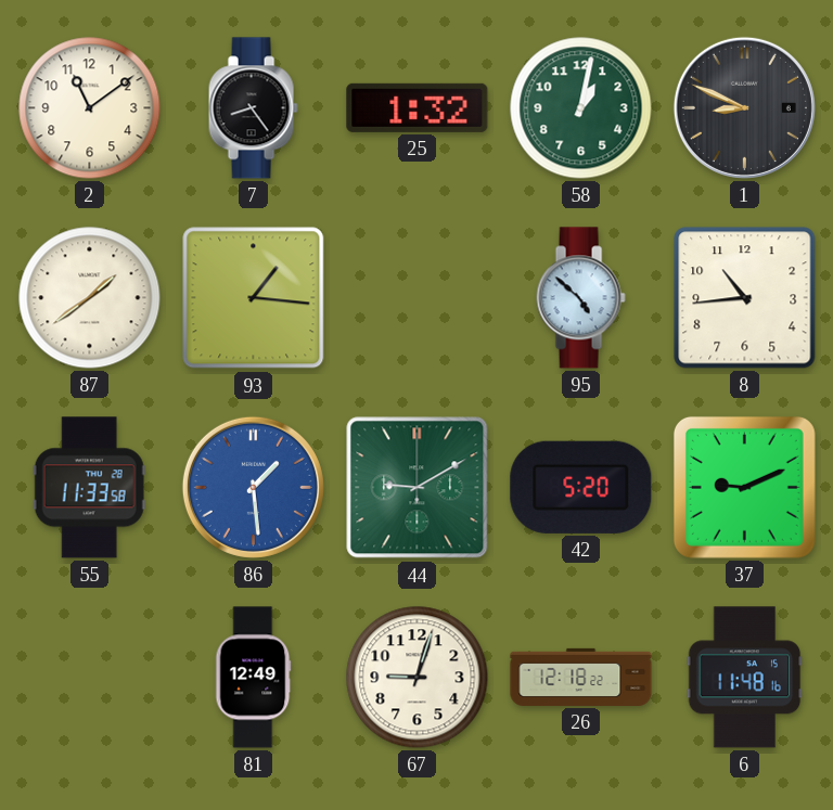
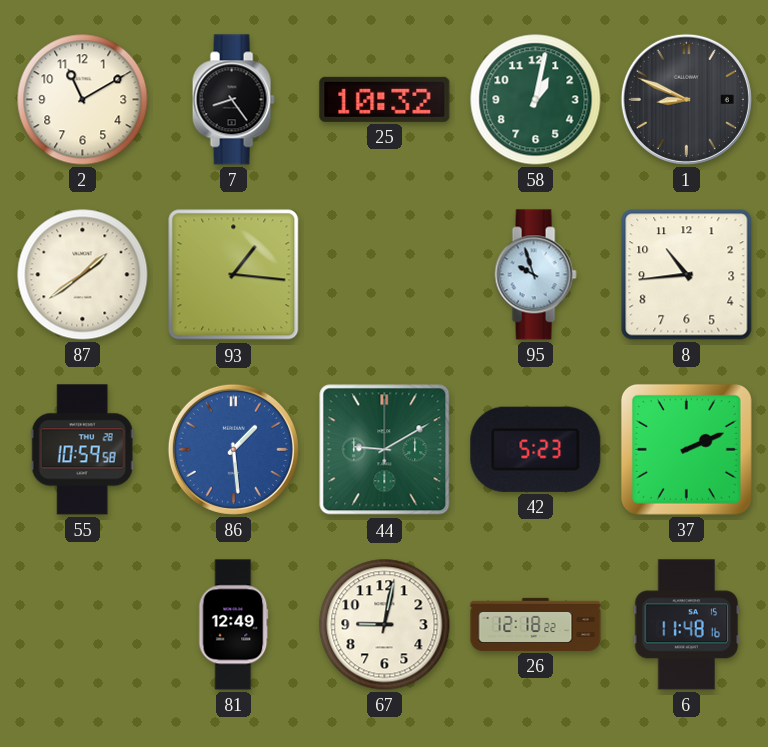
2: 11:09 -> 11:10 (83, 100)
25: 1:32 -> 10:32 (385, 99)
95: 4:52 -> 9:57 (535, 275)
55: 11:33 -> 10:59 (82, 450)
42: 5:20 -> 5:23 (536, 449)
37: 9:11 -> 2:11 (686, 449)
67: 9:03 -> 9:02 (385, 625)
